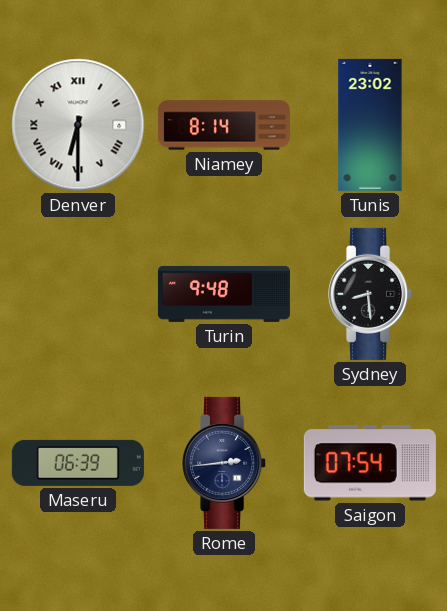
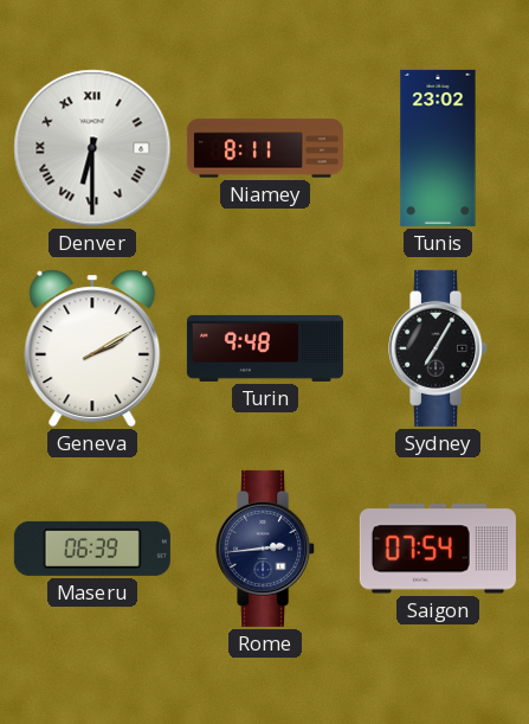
Niamey: 8:14 -> 8:11 (265, 148)
Geneva: none -> 2:10 (92, 348)
Sydney: 8:29 -> 7:05 (439, 348)
